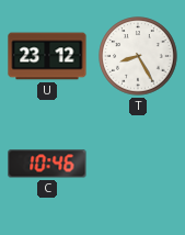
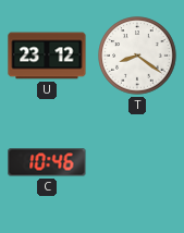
T: 8:25 -> 8:21 (137, 56)
